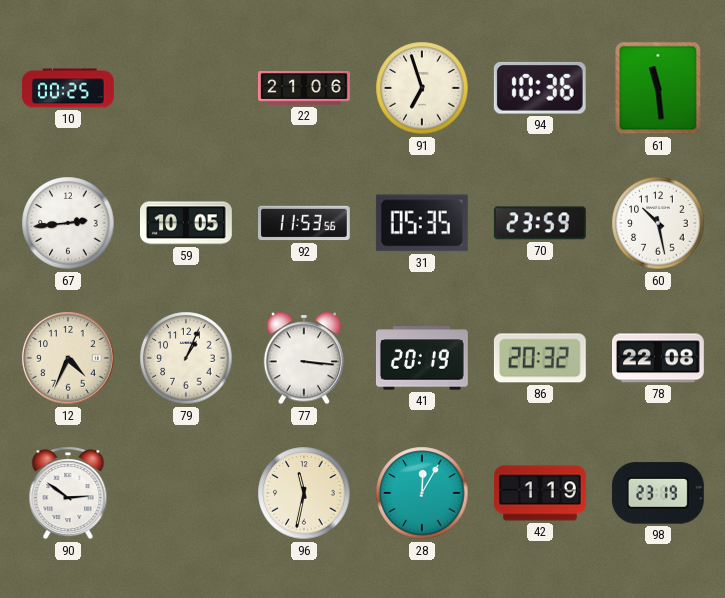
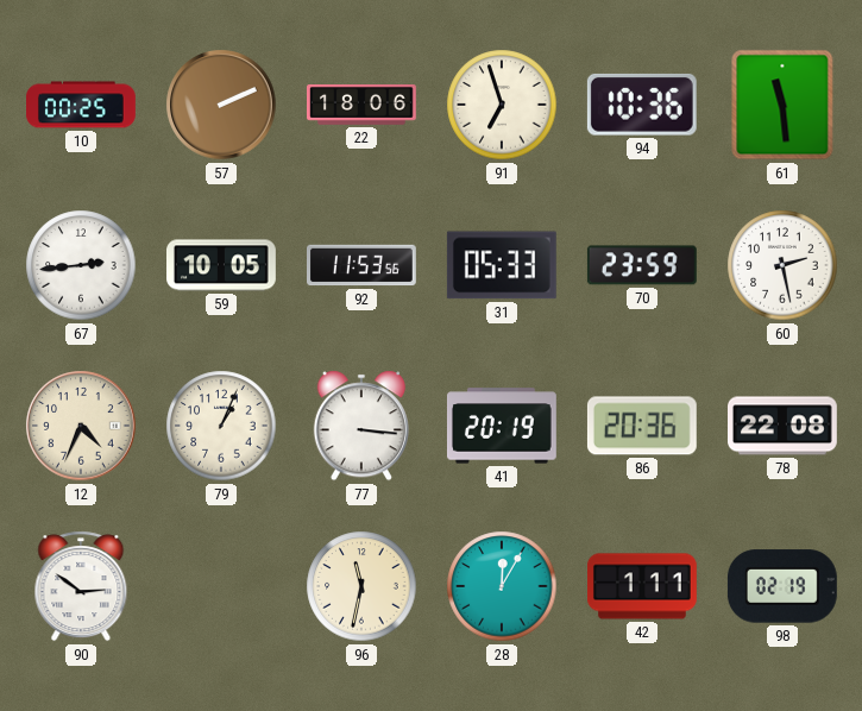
57: none -> 2:11 (221, 105)
22: 21:06 -> 18:06 (363, 106)
31: 05:35 -> 05:33 (502, 265)
60: 10:28 -> 2:28 (782, 265)
86: 20:32 -> 20:36 (642, 426)
42: 1:19 -> 1:11 (643, 586)
98: 23:19 -> 02:19 (782, 586)
